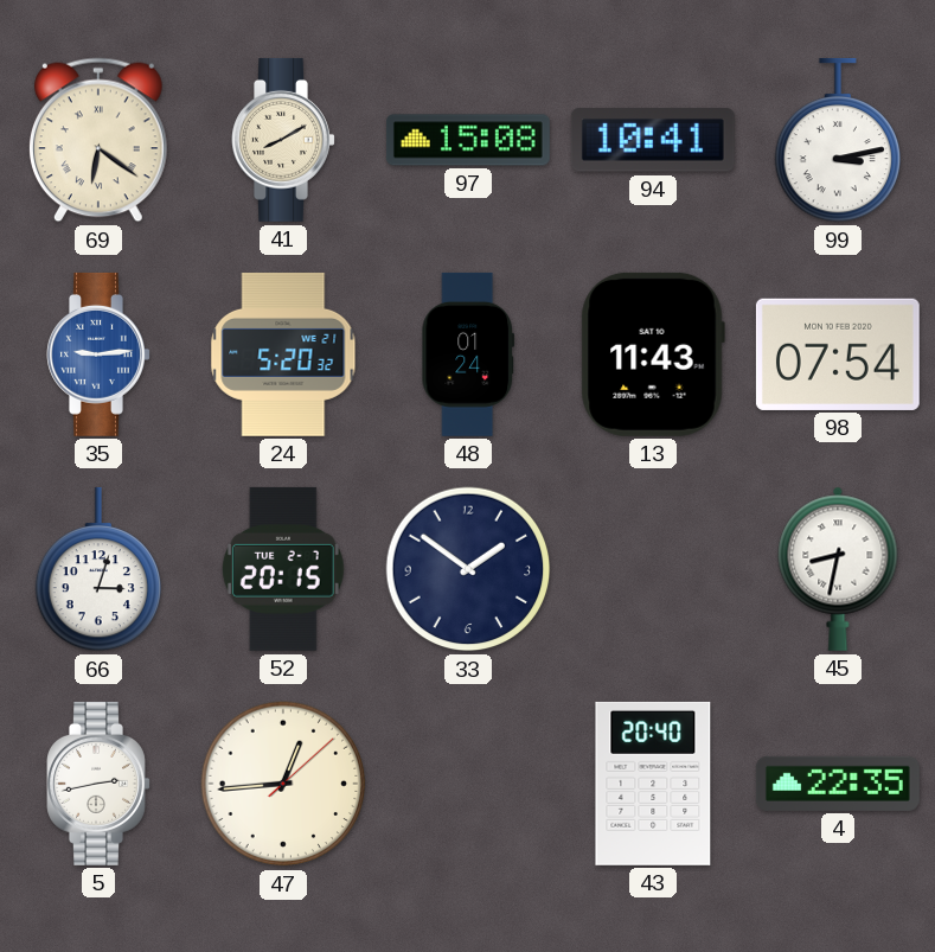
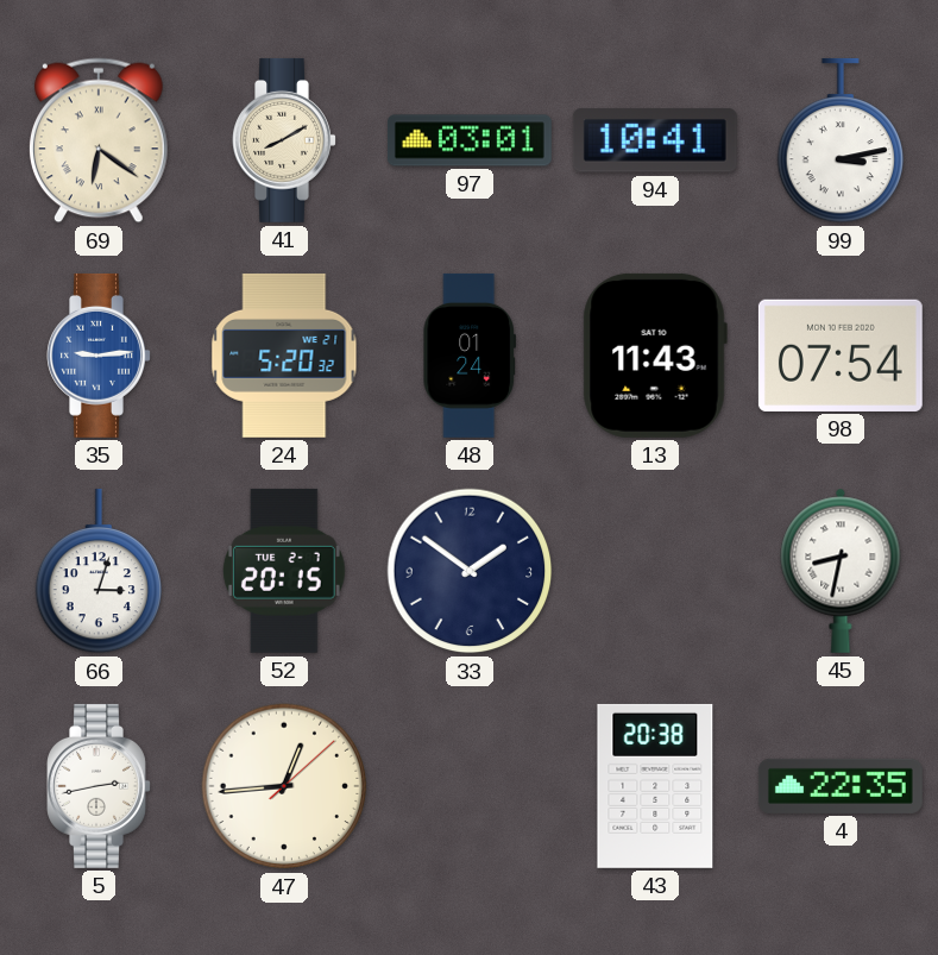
97: 15:08 -> 03:01 (470, 140)
43: 20:40 -> 20:38 (655, 786)
